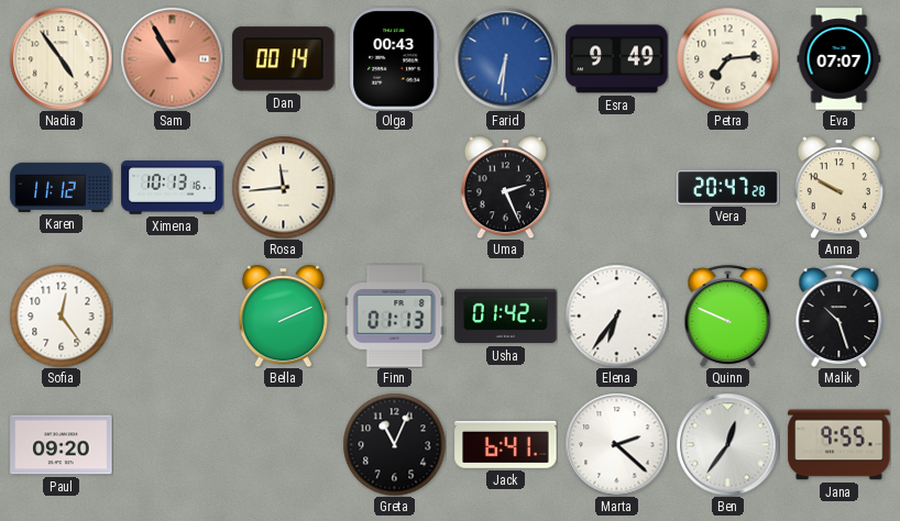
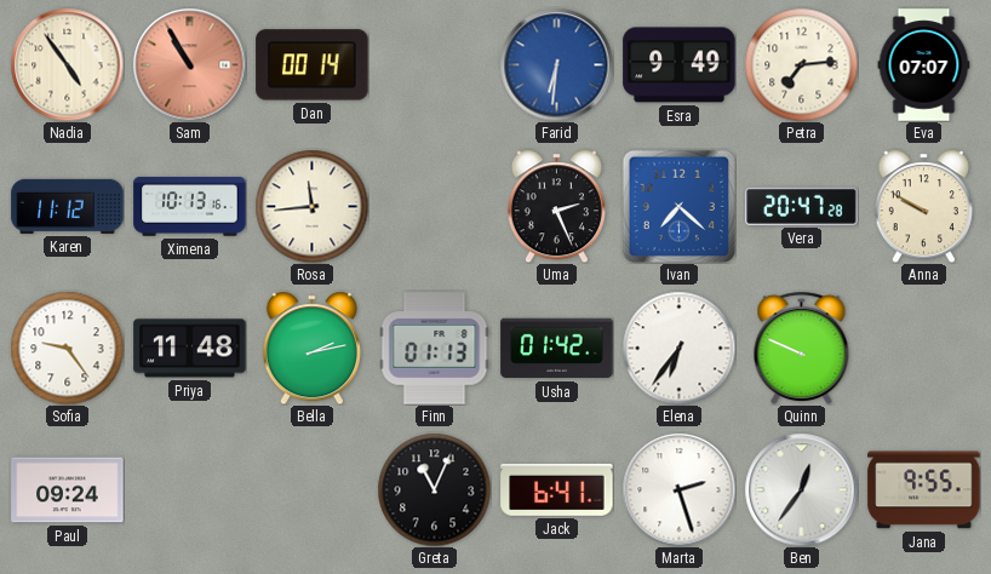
Olga: 00:43 -> none (395, 59)
Ivan: none -> 7:22 (678, 206)
Sofia: 12:24 -> 9:24 (67, 348)
Priya: none -> 11:48 (190, 349)
Bella: 2:11 -> 2:13 (311, 348)
Malik: 10:27 -> none (839, 315)
Paul: 09:20 -> 09:24 (68, 490)
Marta: 2:22 -> 2:27 (678, 489)
